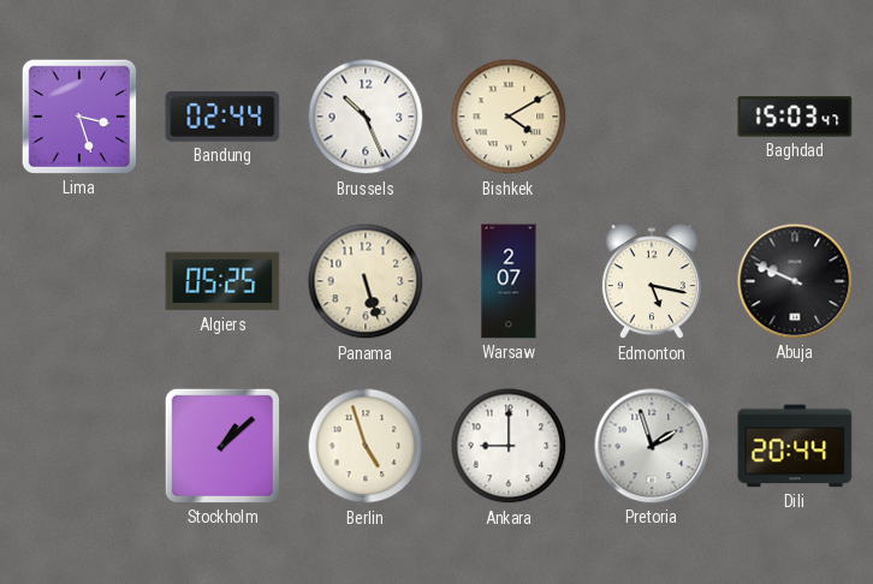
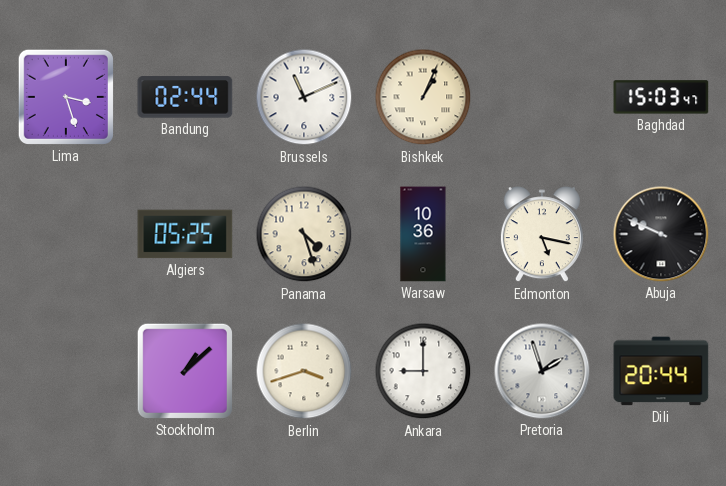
Brussels: 10:26 -> 11:11 (304, 97)
Bishkek: 4:10 -> 1:04 (423, 97)
Panama: 5:27 -> 4:27 (304, 234)
Warsaw: 2:07 -> 10:36 (423, 234)
Berlin: 4:57 -> 3:42 (304, 371)
